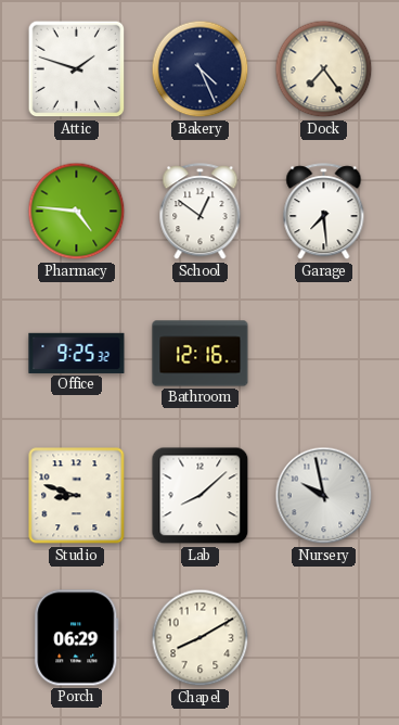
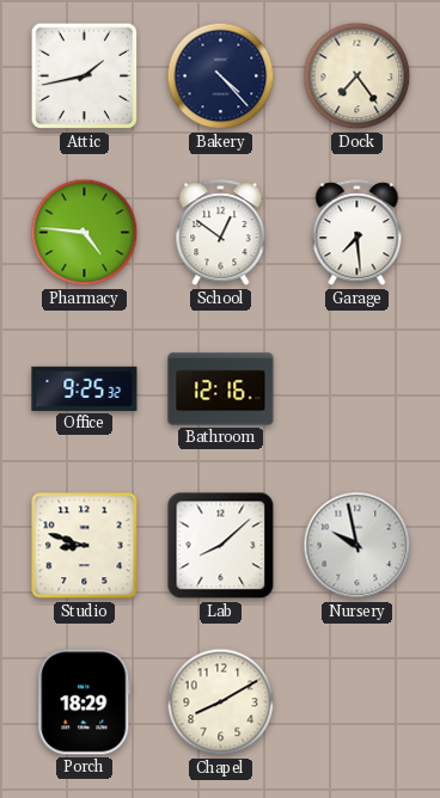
Attic: 1:48 -> 1:43 (85, 76)
Bakery: 4:26 -> 4:23 (221, 76)
Porch: 06:29 -> 18:29 (85, 702)
